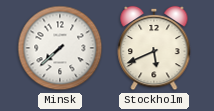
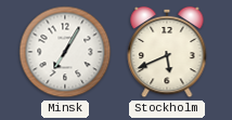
Minsk: 7:38 -> 7:05 (65, 52)
